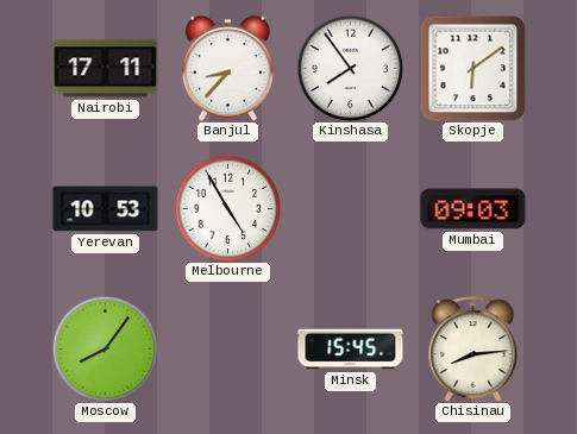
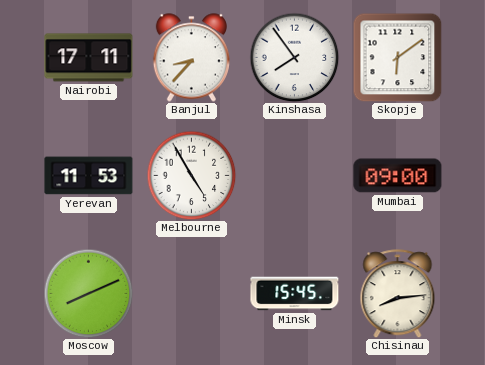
Yerevan: 10:53 -> 11:53 (89, 176)
Mumbai: 09:03 -> 09:00 (398, 176)
Moscow: 8:06 -> 8:11 (88, 293)
